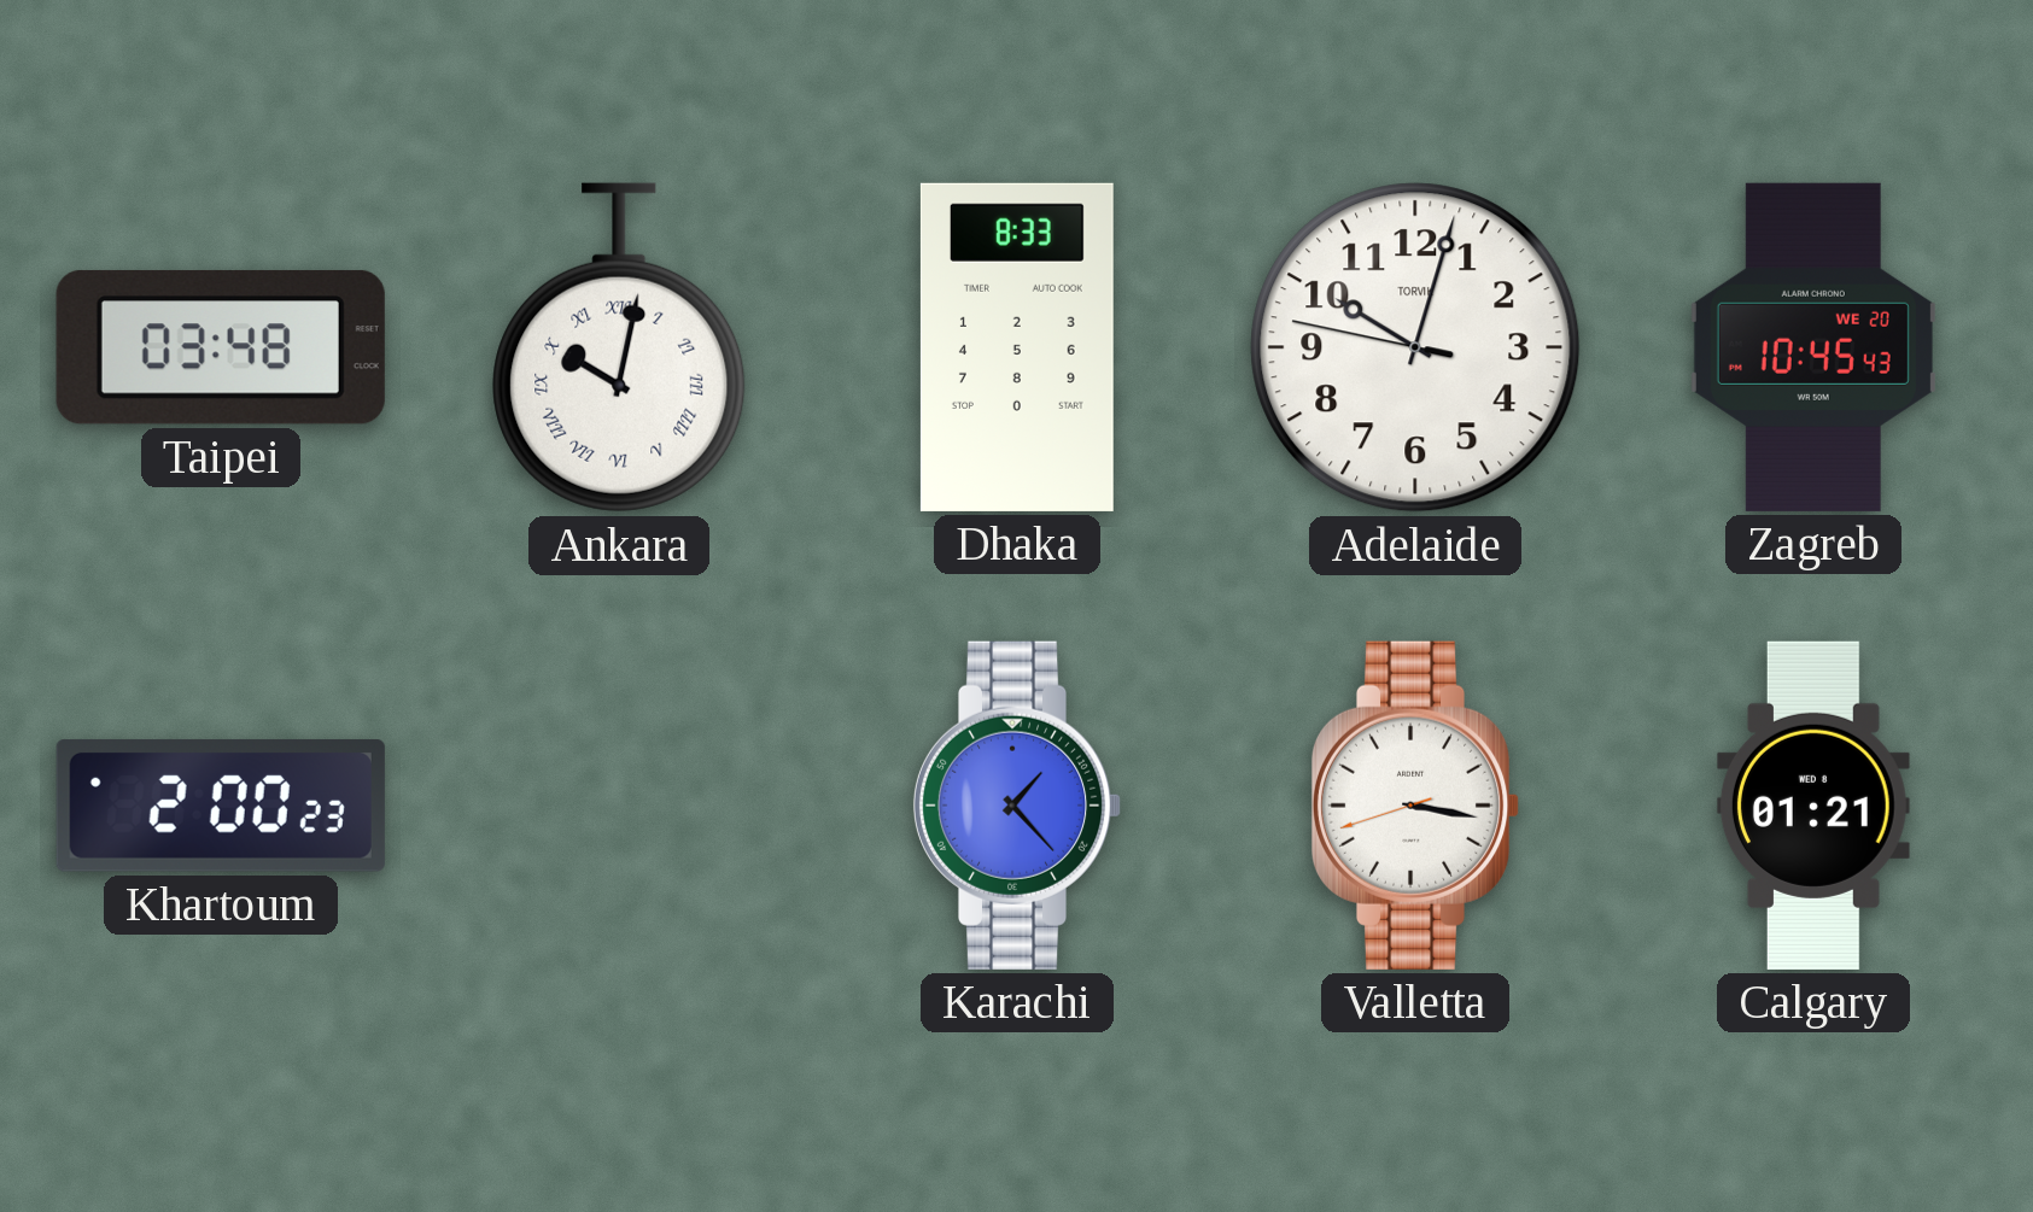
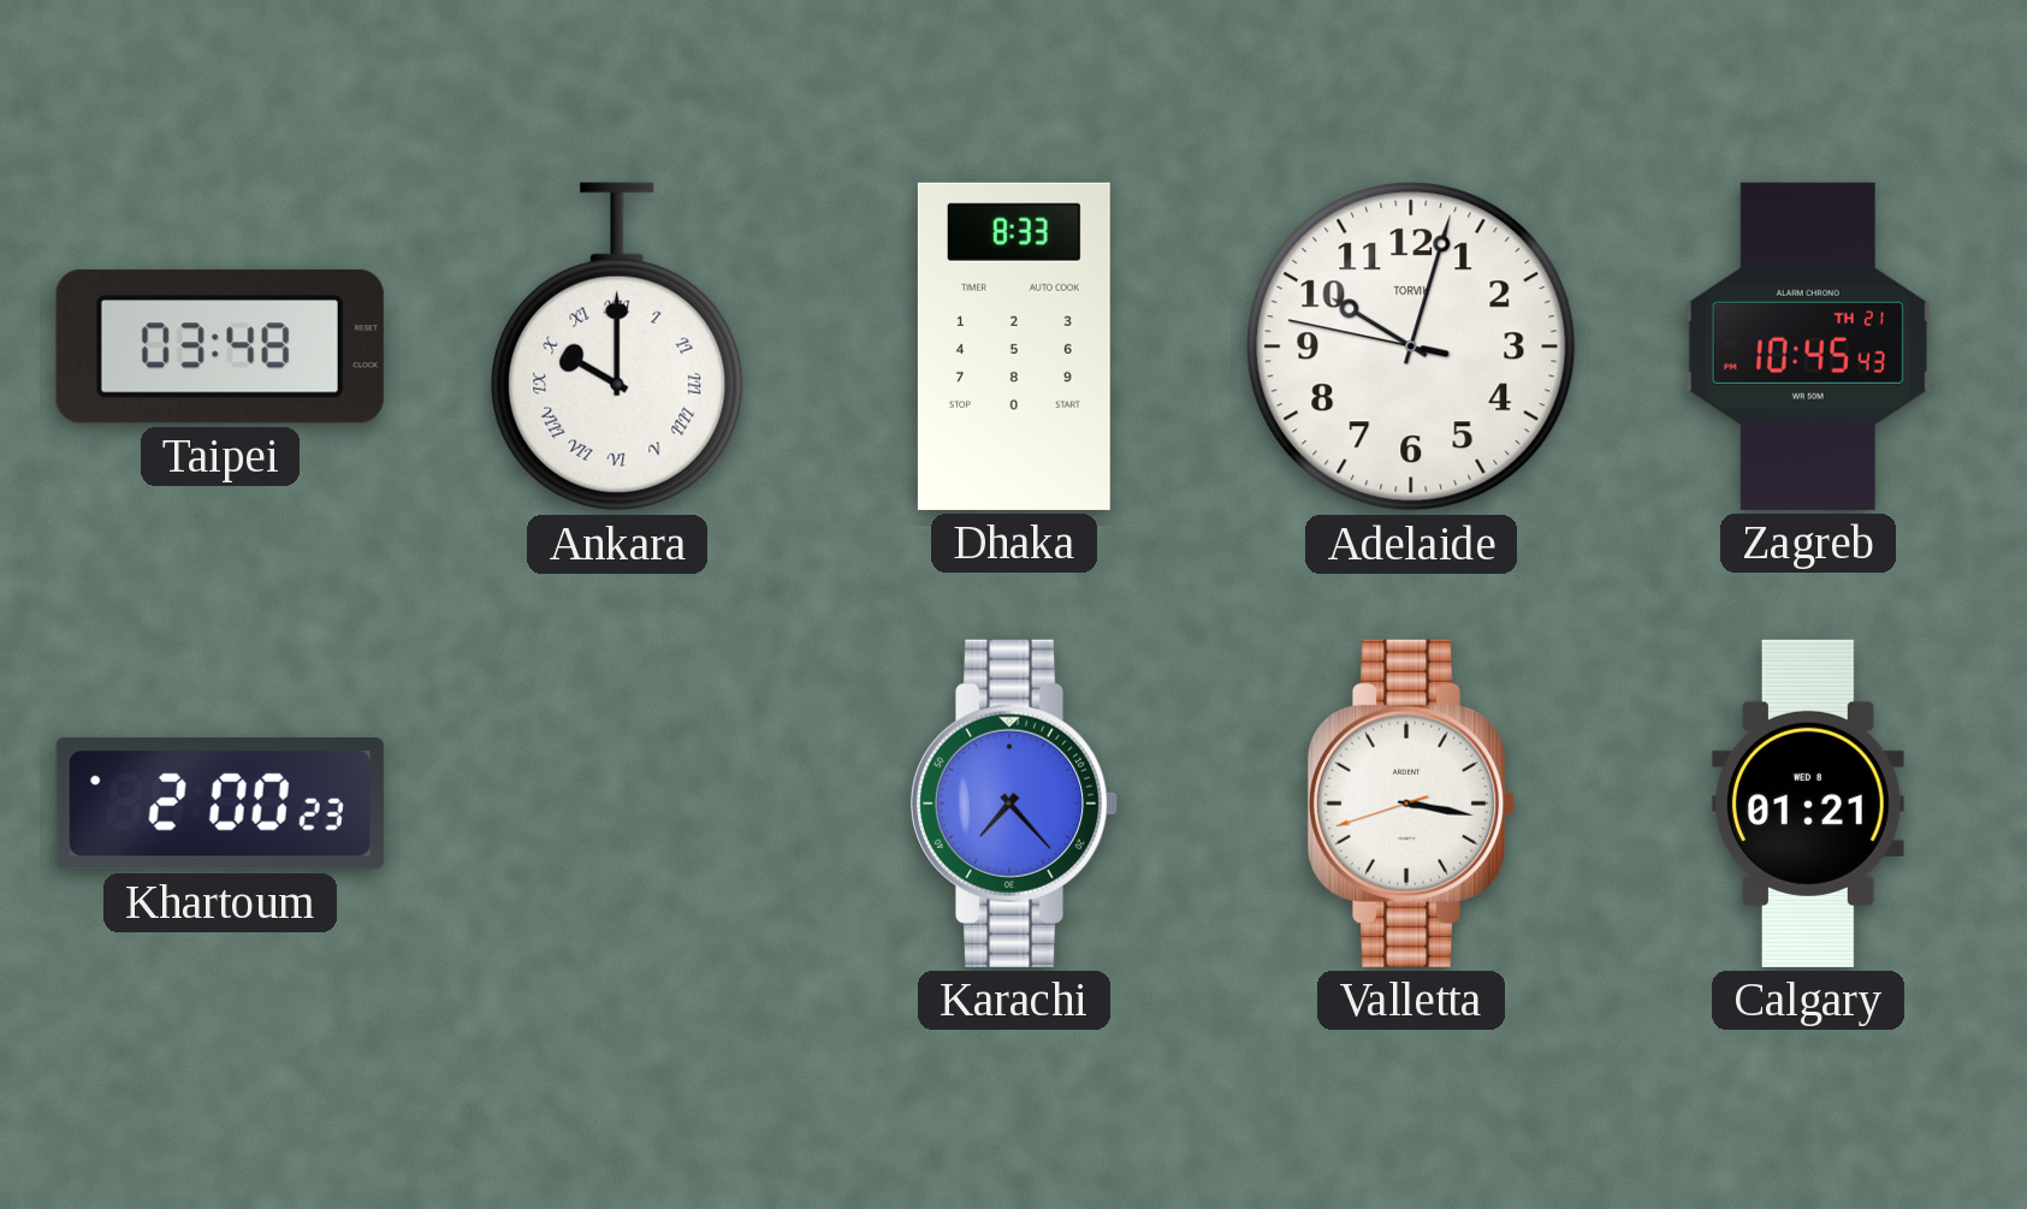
Ankara: 10:02 -> 10:00 (617, 346)
Zagreb date: WE 20 -> TH 21 (1808, 346)
Karachi: 1:23 -> 7:23 (1014, 804)
